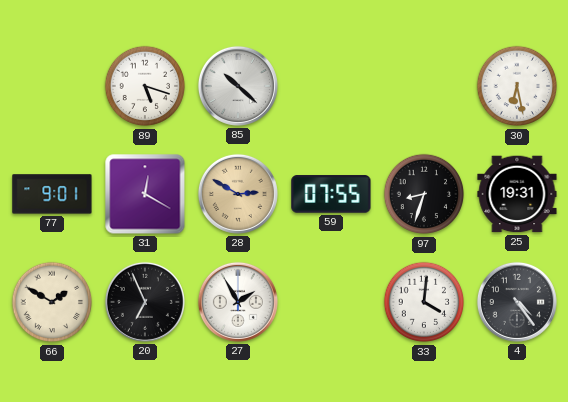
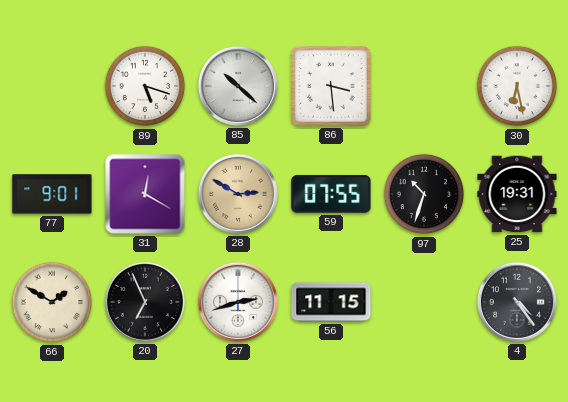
86: none -> 3:29 (332, 87)
97: 8:33 -> 10:33 (424, 194)
27: 1:55 -> 2:42 (238, 302)
56: none -> 11:15 (331, 302)
33: 4:01 -> none (424, 302)
